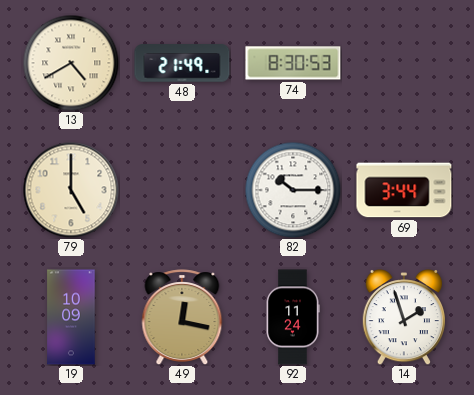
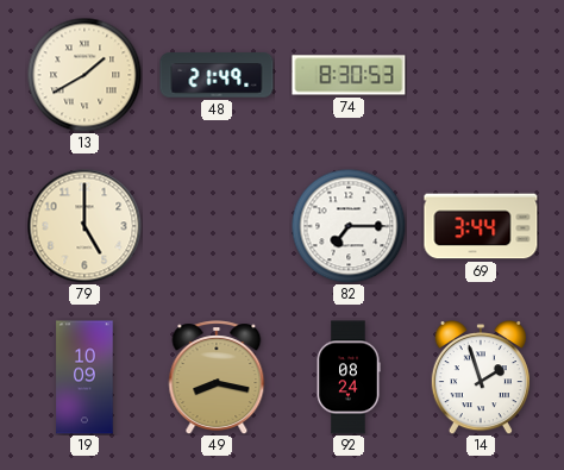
13: 4:40 -> 1:40 (84, 75)
82: 10:15 -> 7:15 (349, 226)
49: 12:17 -> 8:17 (217, 377)
92: 11:24 -> 08:24 (349, 377)
